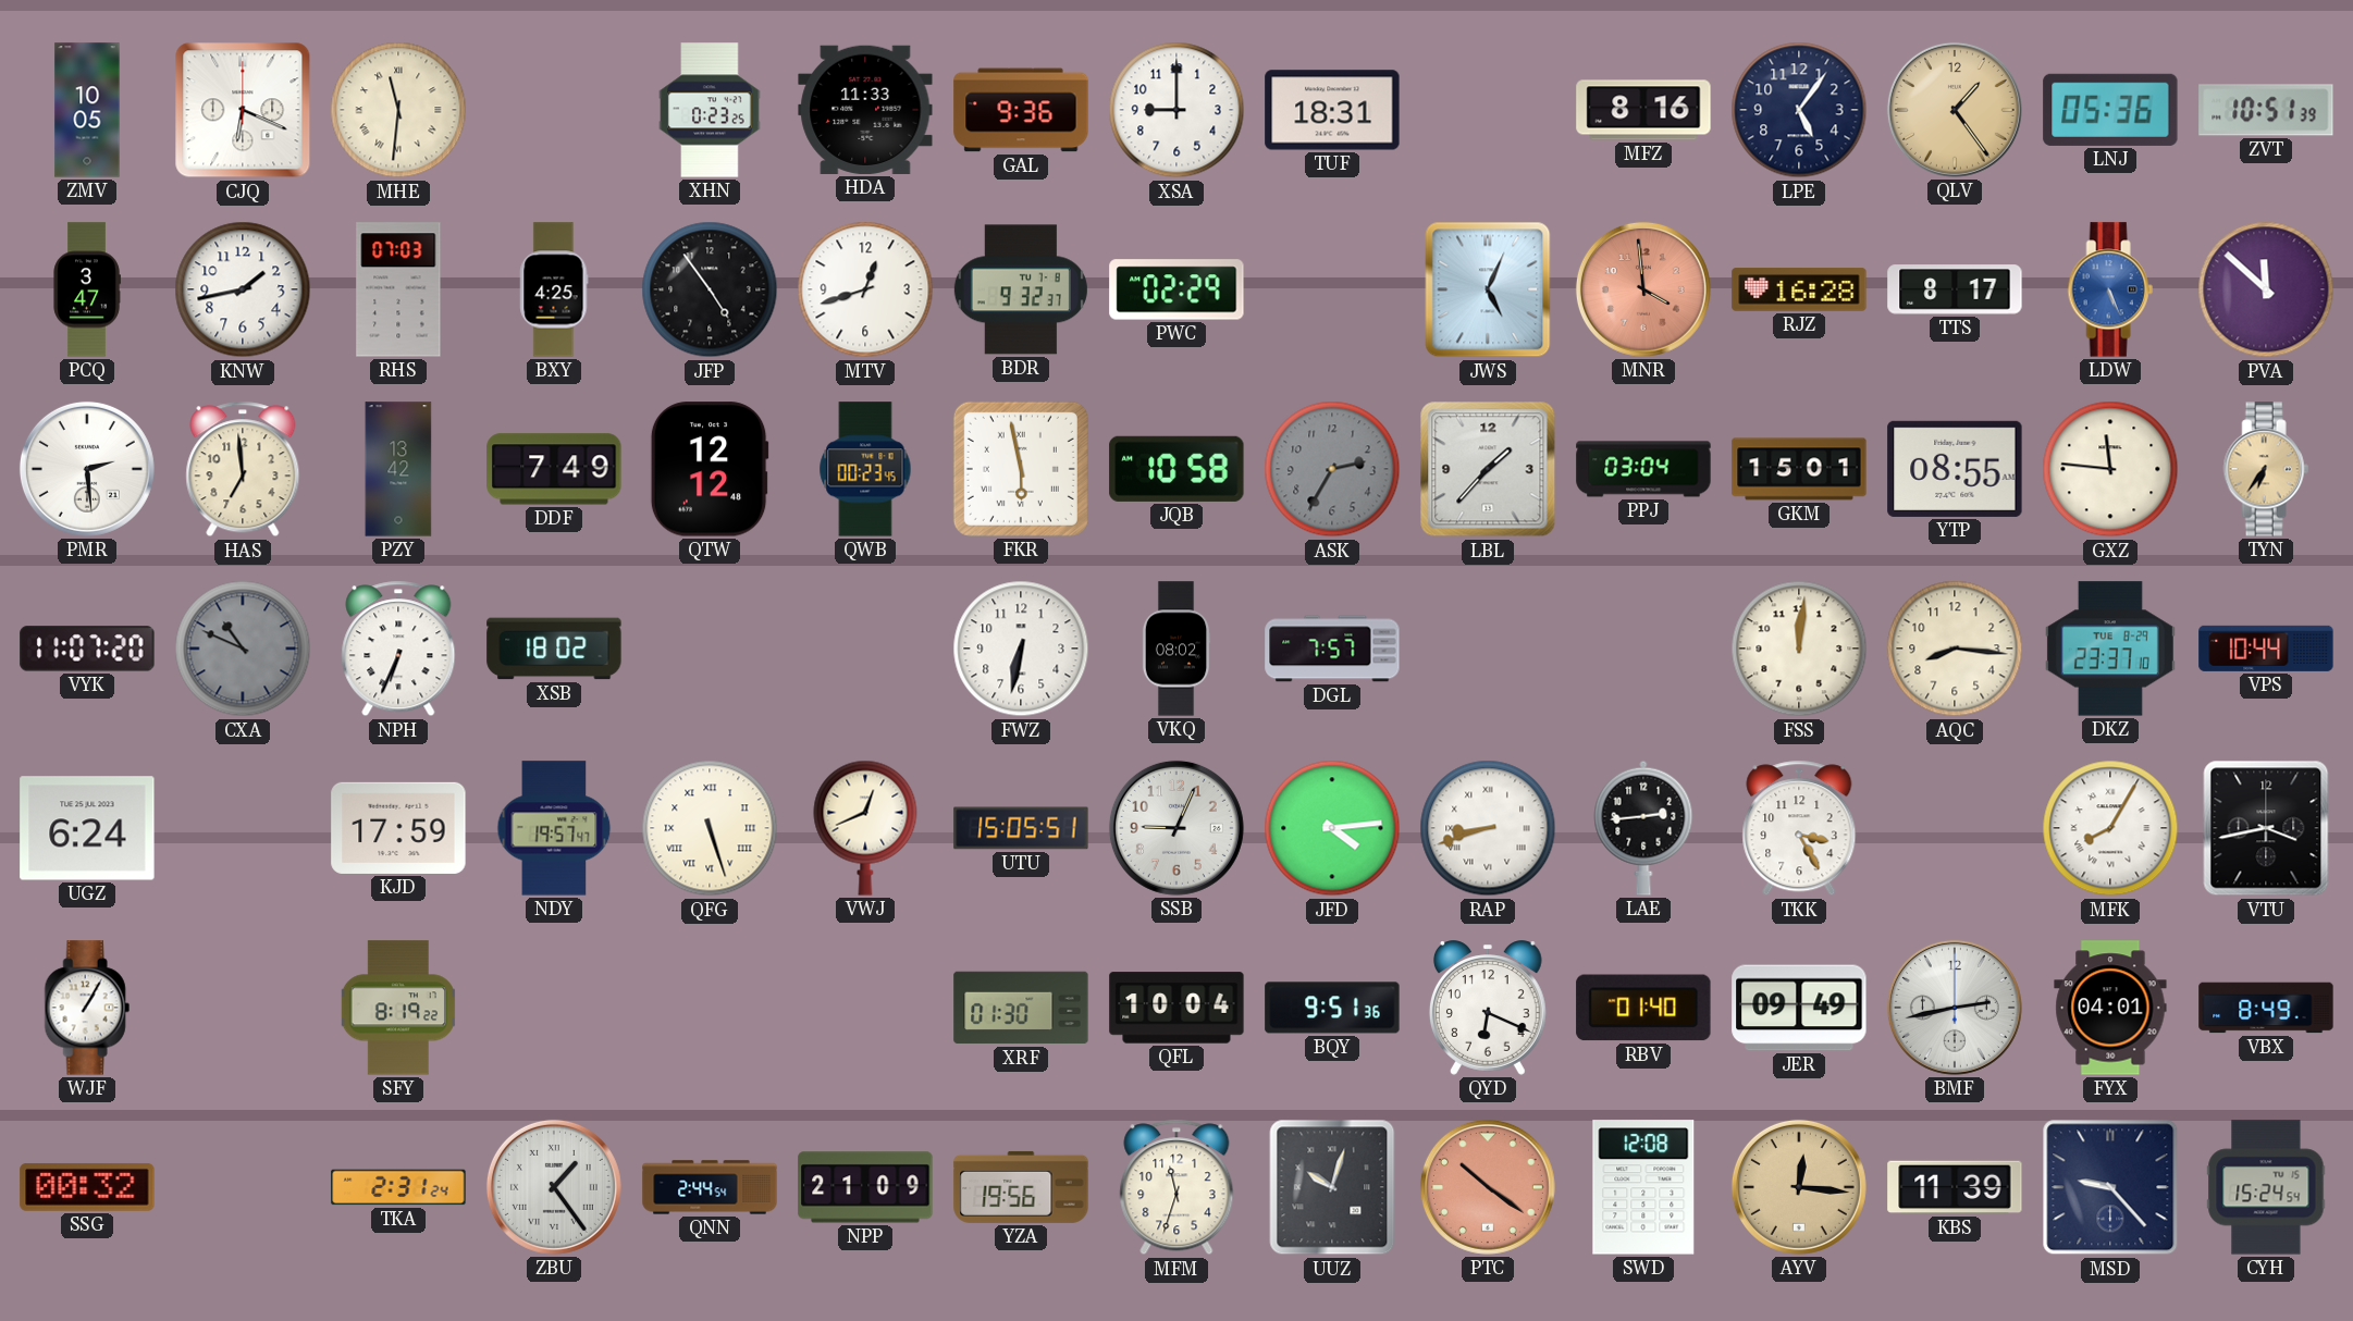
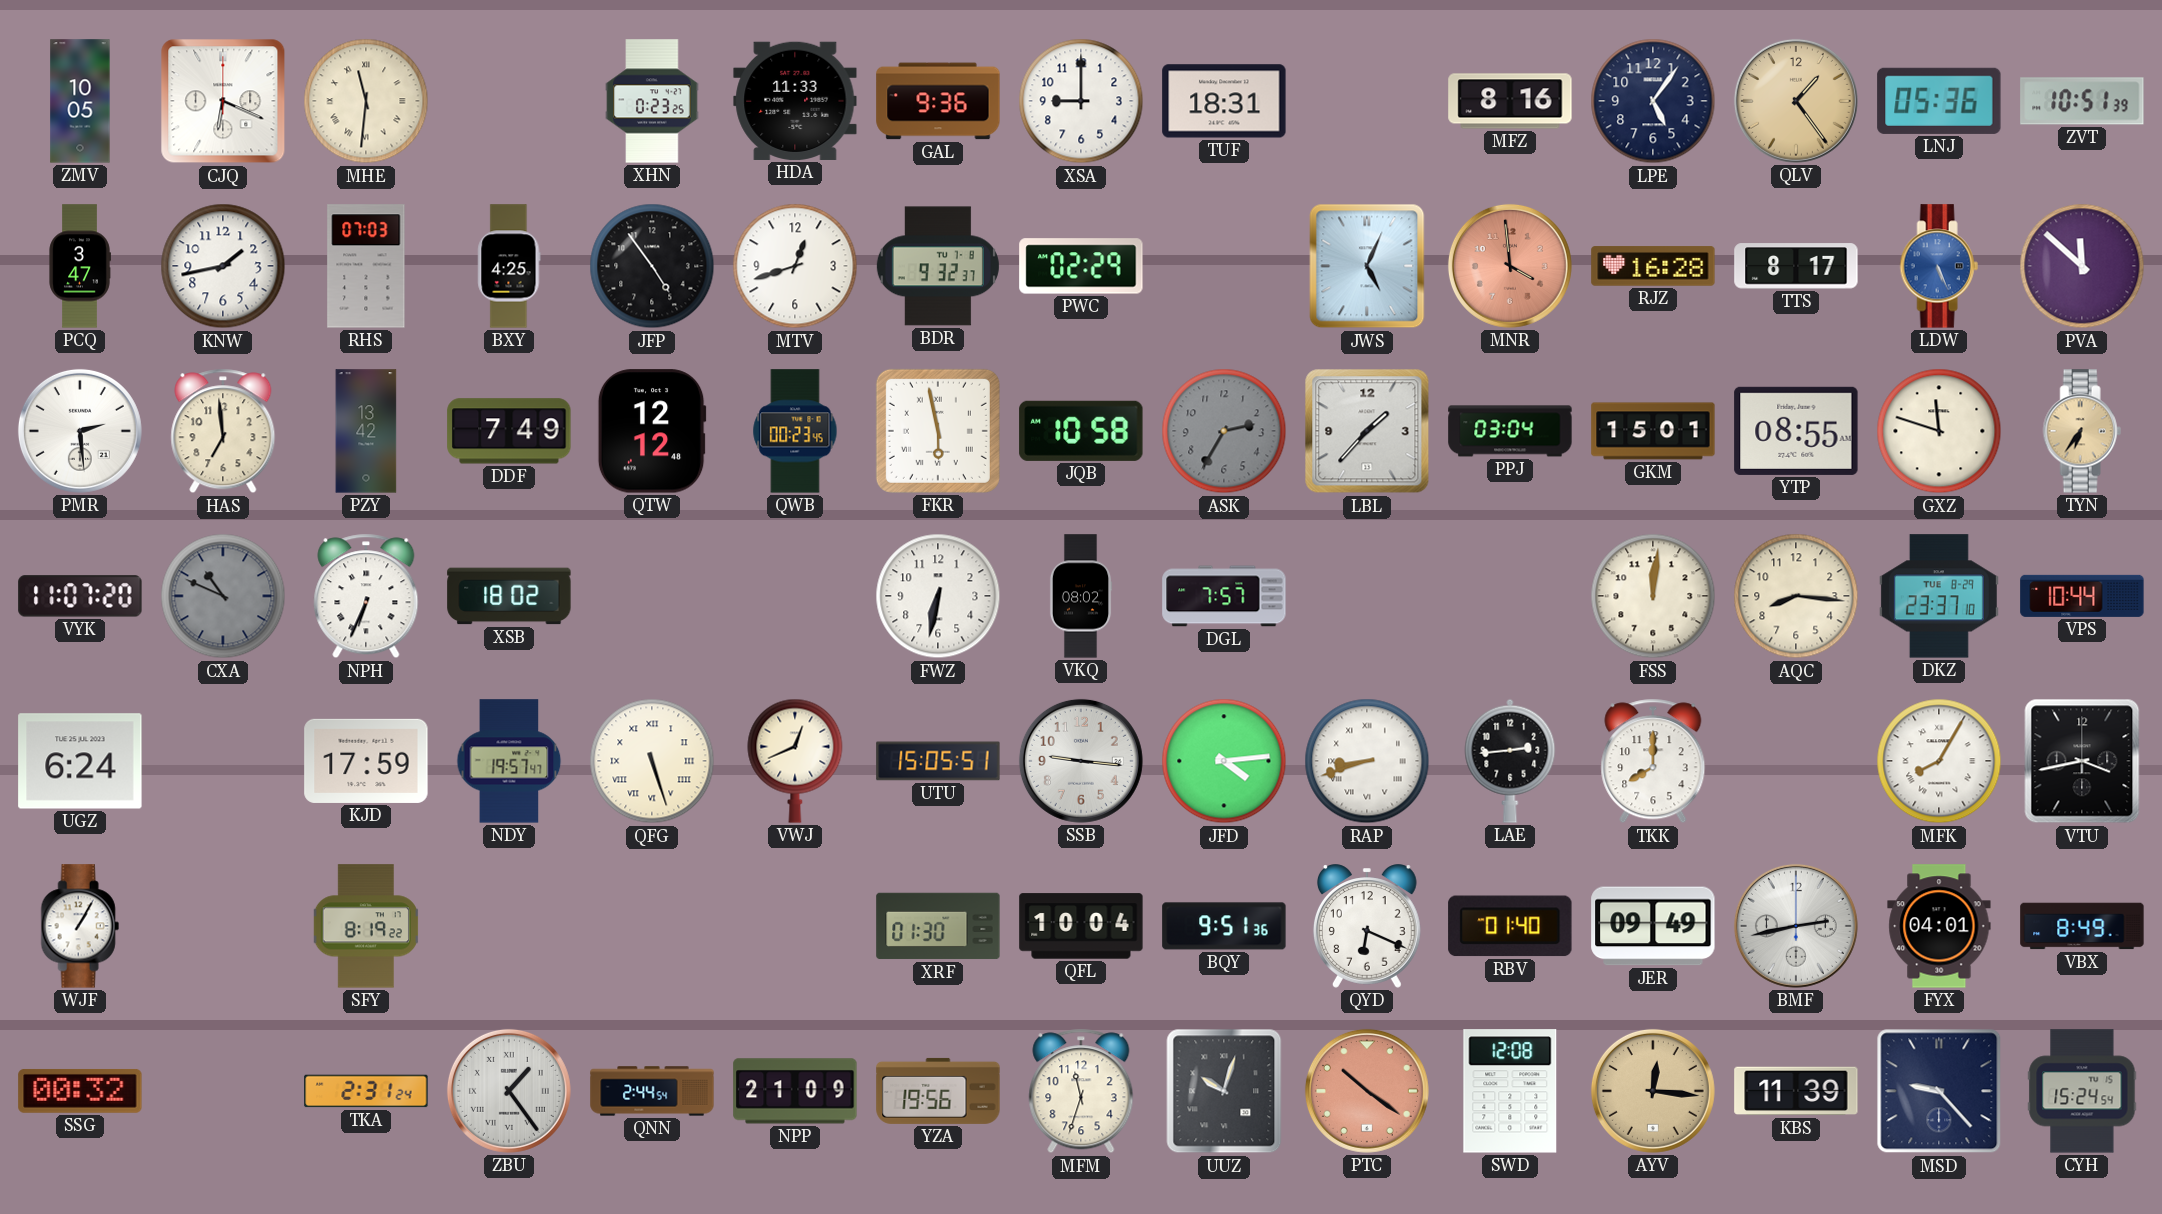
GXZ: 11:46 -> 11:48 (1939, 431)
SSB: 9:04 -> 9:16 (1081, 761)
TKK: 3:25 -> 8:00 (1653, 761)
